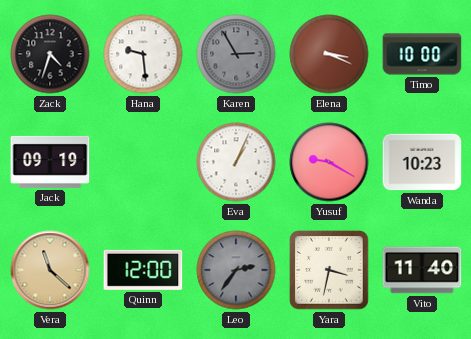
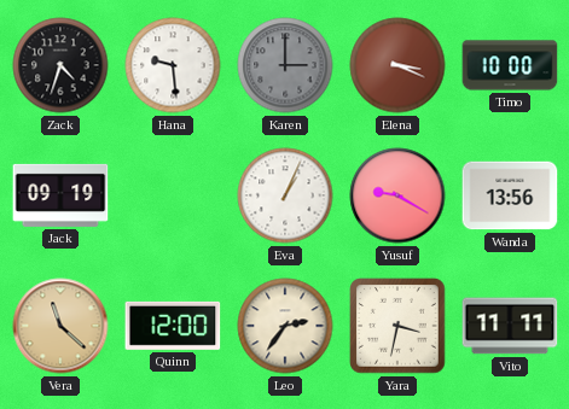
Karen: 2:55 -> 3:00 (285, 65)
Wanda: 10:23 -> 13:56 (510, 195)
Leo dial: grey -> cream (285, 326)
Vito: 11:40 -> 11:11 (510, 326)
